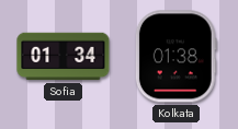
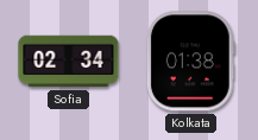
Sofia: 01:34 -> 02:34 (69, 62)
